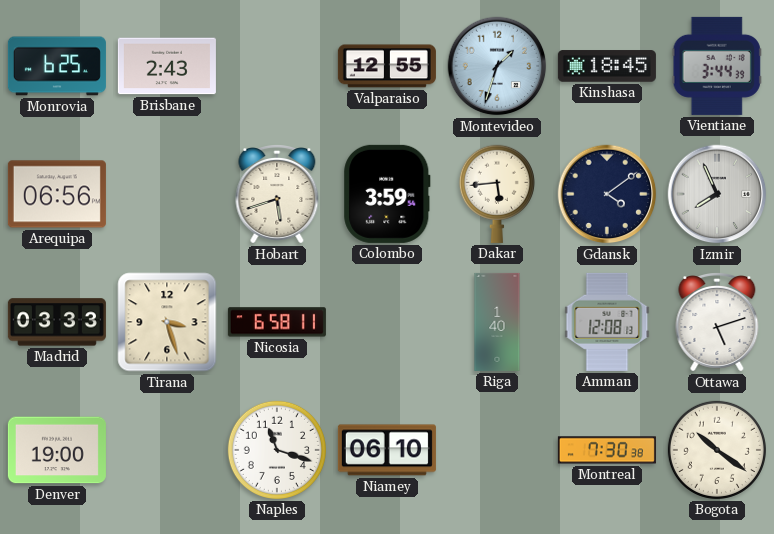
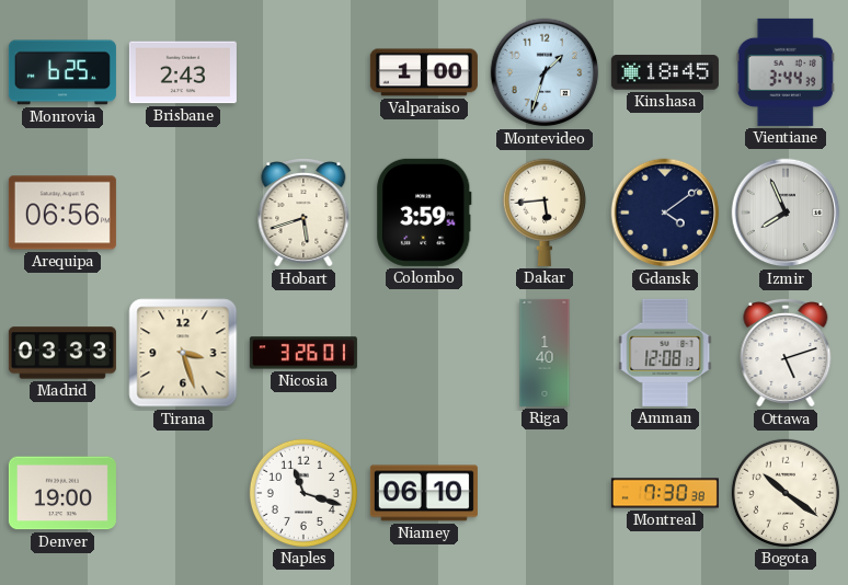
Valparaiso: 12:55 -> 1:00 (424, 72)
Nicosia: 6:58 -> 3:26 (303, 353)
